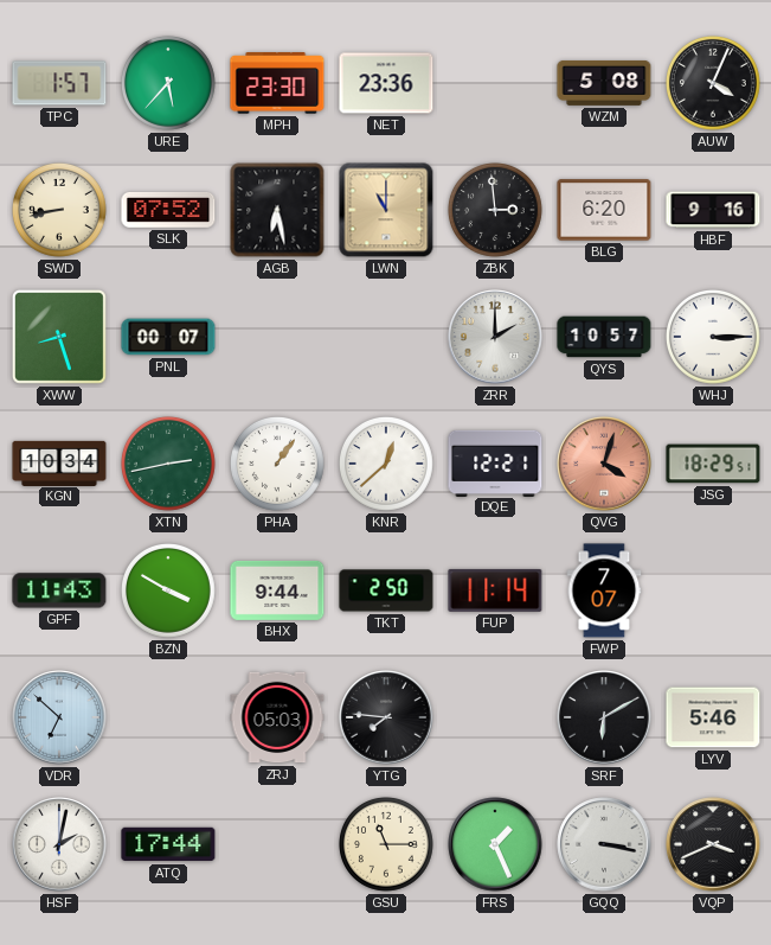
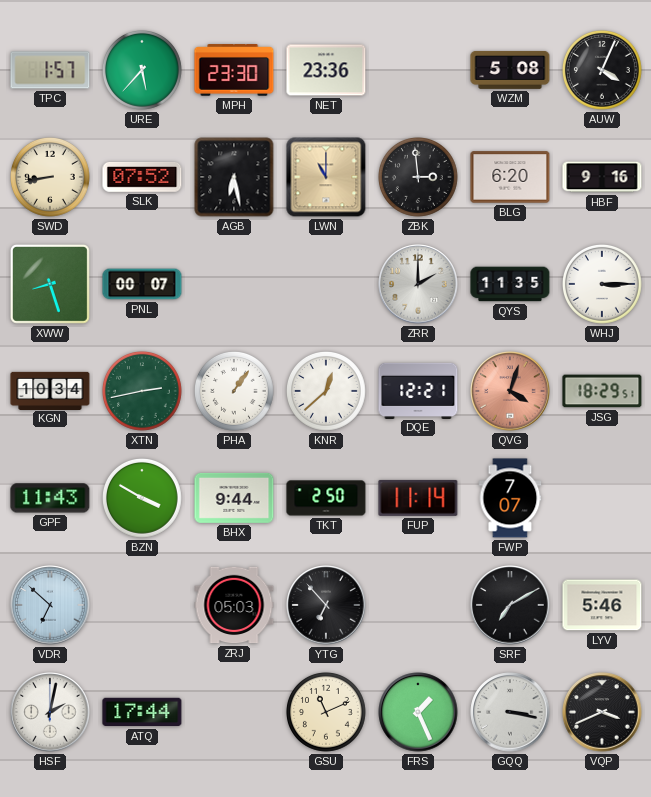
QYS: 10:57 -> 11:35 (510, 284)
YTG: 7:46 -> 6:53 (326, 605)
SRF: 6:10 -> 7:10 (510, 605)
GSU: 11:15 -> 11:11 (327, 713)
